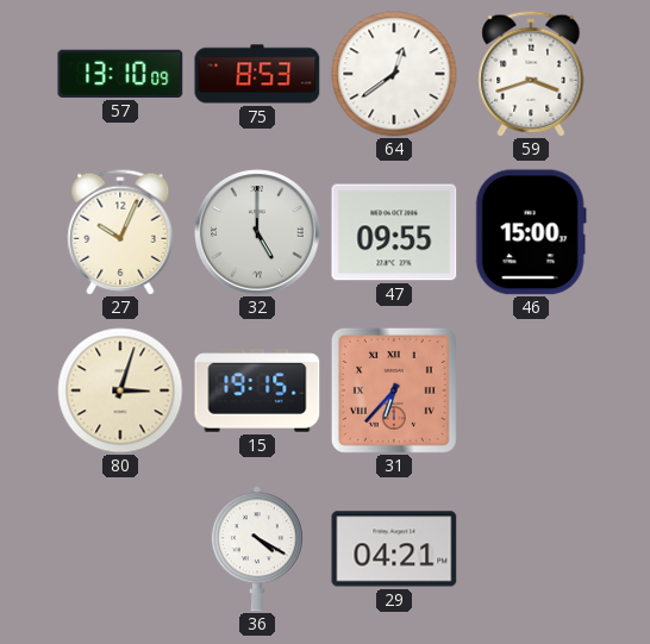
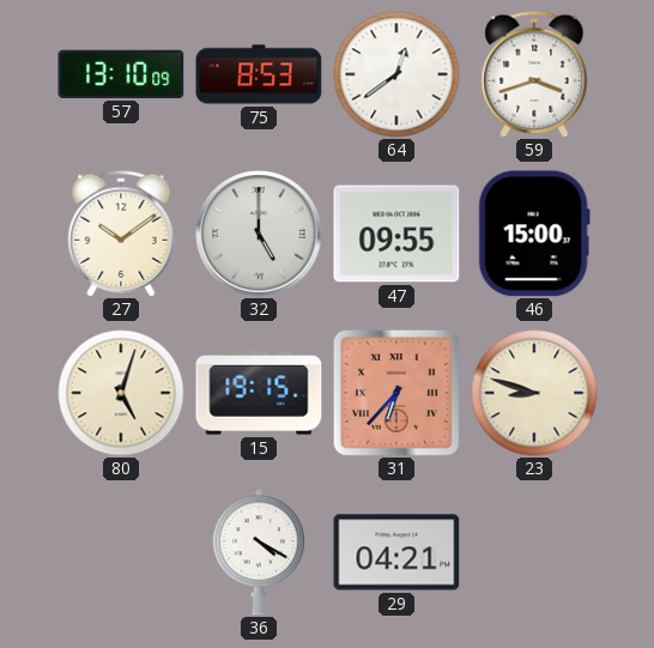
27: 10:04 -> 10:09 (121, 234)
80: 3:03 -> 5:03 (121, 393)
23: none -> 8:48 (534, 393)
